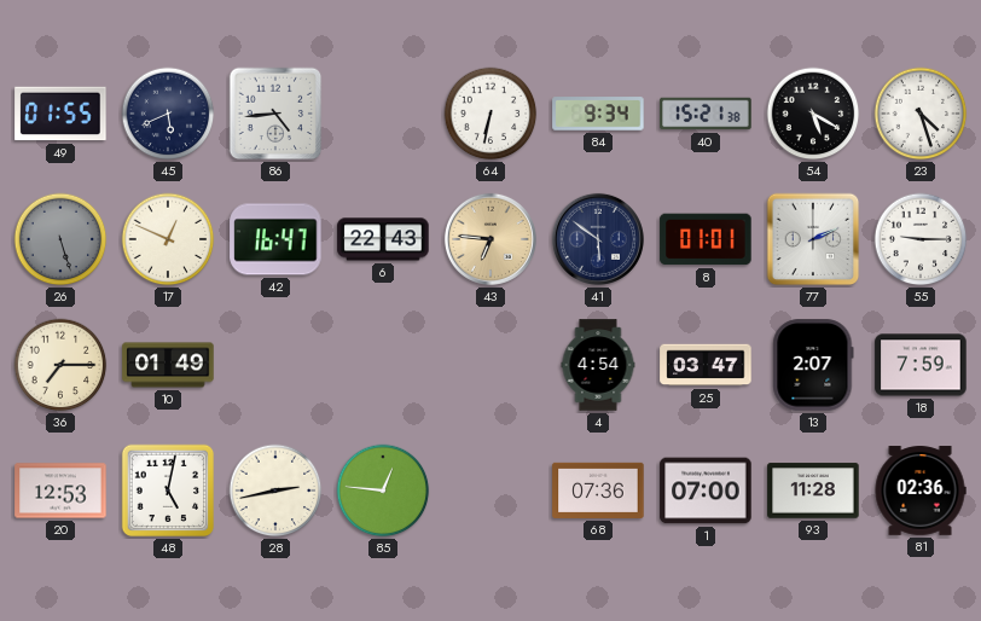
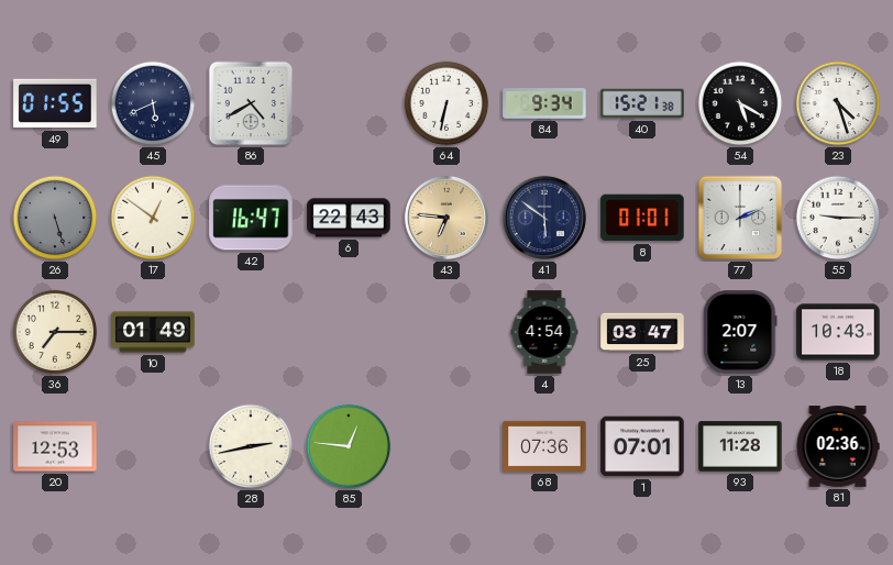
86: 4:44 -> 4:40 (251, 103)
17: 12:49 -> 12:51 (153, 218)
18: 7:59 -> 10:43 (838, 332)
48: 5:02 -> none (168, 491)
1: 07:00 -> 07:01 (642, 446)
